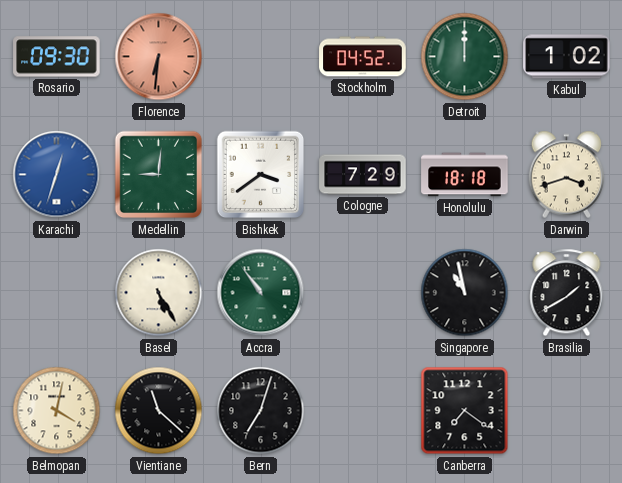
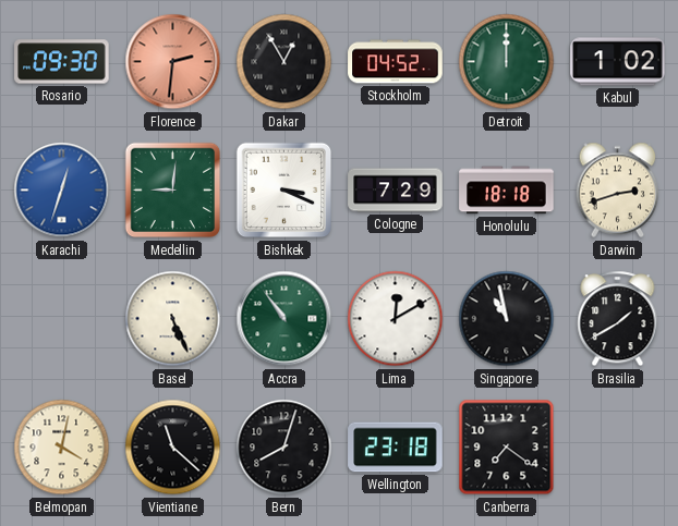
Florence: 6:31 -> 2:31 (173, 62)
Dakar: none -> 12:55 (284, 62)
Bishkek: 3:39 -> 3:19 (284, 191)
Darwin: 3:42 -> 2:42 (618, 191)
Basel: 5:25 -> 5:26 (173, 319)
Lima: none -> 12:10 (396, 319)
Bern: 7:03 -> 8:03 (284, 448)
Wellington: none -> 23:18 (396, 448)
